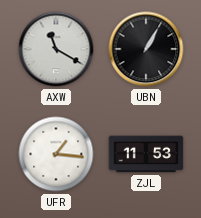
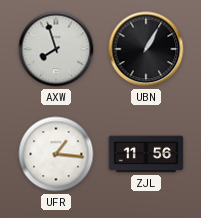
AXW: 11:20 -> 7:57 (56, 49)
ZJL: 11:53 -> 11:56 (146, 154)
